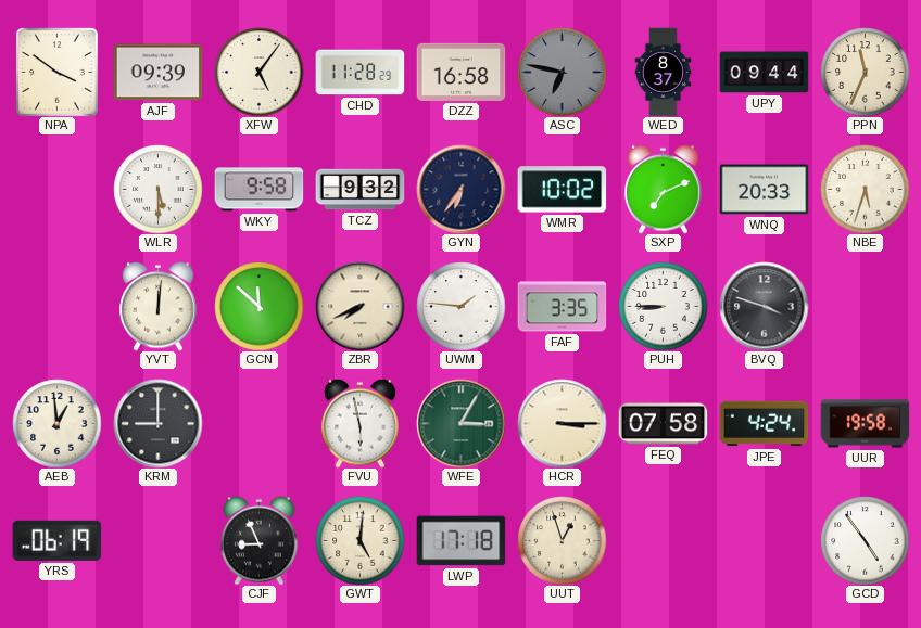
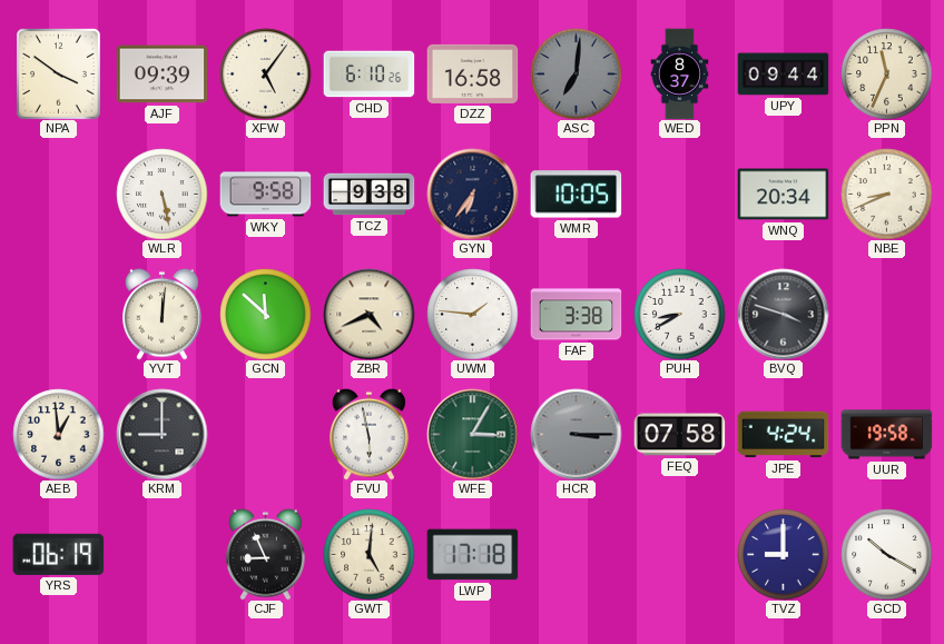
CHD: 11:28 -> 6:10 (368, 75)
ASC: 6:47 -> 7:01 (576, 73)
WLR: 5:30 -> 5:28 (161, 194)
TCZ: 9:32 -> 9:38 (368, 195)
WMR: 10:02 -> 10:05 (576, 195)
SXP: 7:11 -> none (664, 189)
WNQ: 20:33 -> 20:34 (783, 195)
NBE: 5:33 -> 8:41 (886, 194)
ZBR: 7:41 -> 4:41 (368, 314)
FAF: 3:35 -> 3:38 (576, 315)
PUH: 8:45 -> 8:40 (679, 314)
HCR dial: cream -> grey (576, 434)
UUT: 12:57 -> none (562, 540)
TVZ: none -> 9:00 (783, 554)
GCD: 4:54 -> 10:20 (886, 554)
